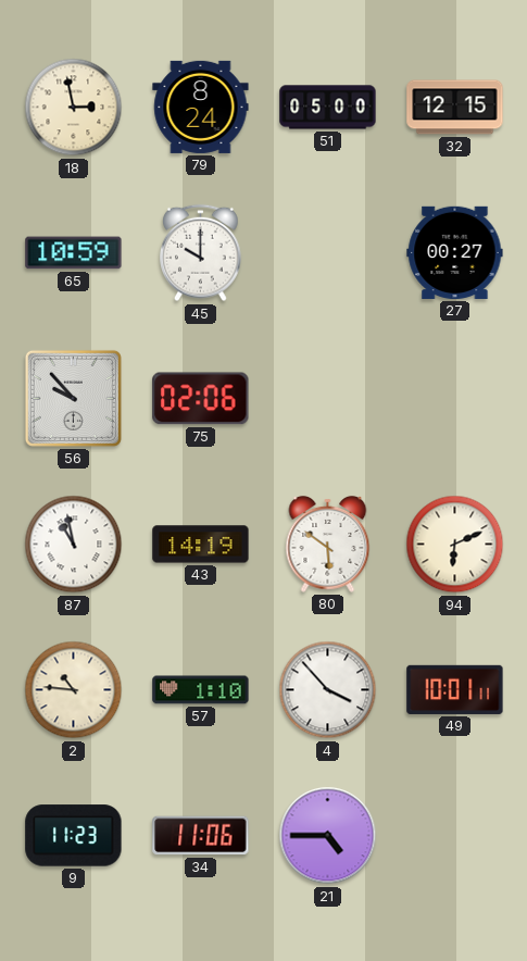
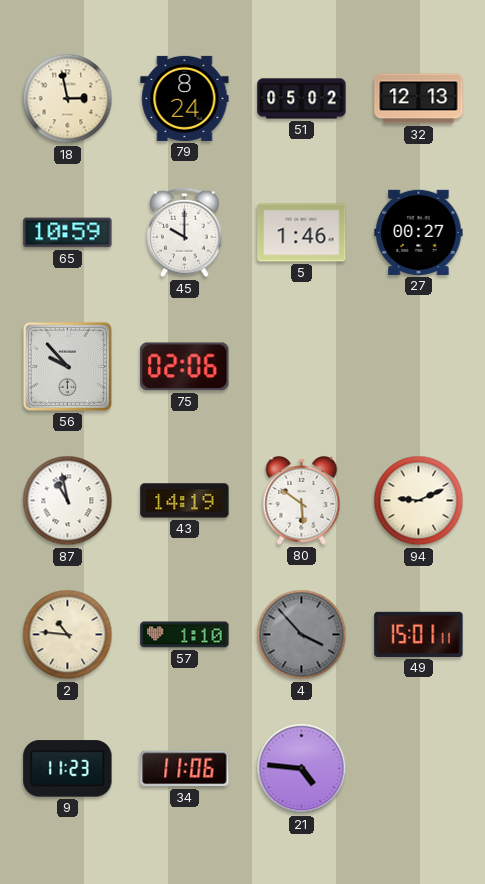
51: 05:00 -> 05:02 (302, 99)
32: 12:15 -> 12:13 (419, 99)
5: none -> 1:46 (302, 233)
94: 6:11 -> 9:11 (419, 501)
4 dial: white -> grey (302, 635)
49: 10:01 -> 15:01 (419, 634)
21: 4:45 -> 4:46 (302, 769)
